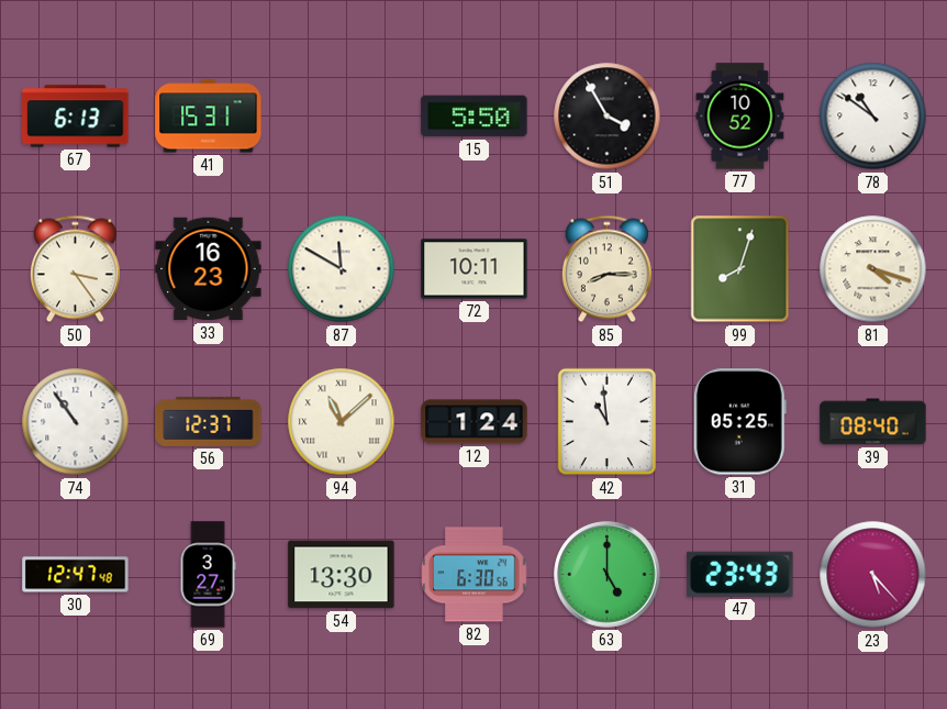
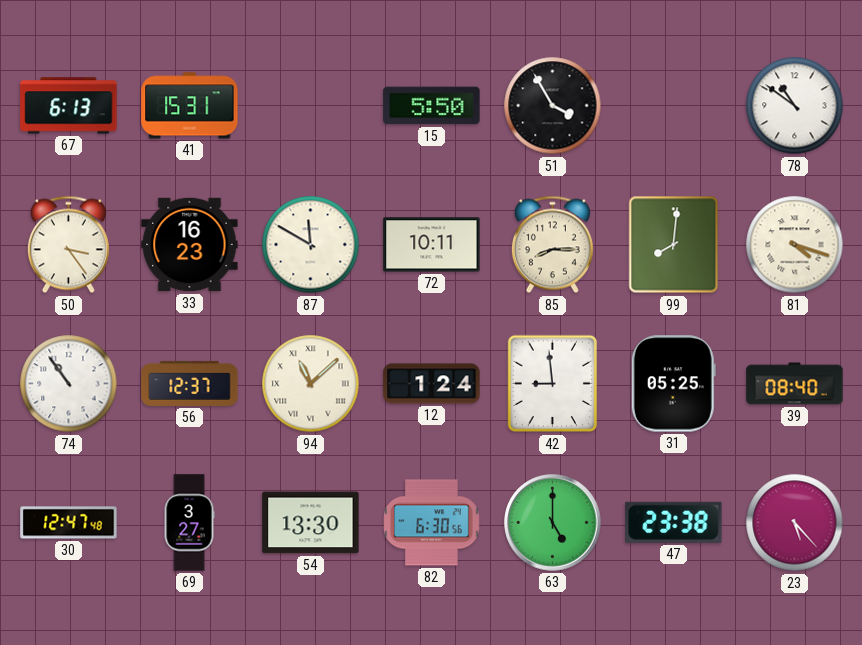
77: 10:52 -> none (740, 117)
99: 8:03 -> 8:01 (674, 245)
42: 10:59 -> 8:59 (552, 384)
47: 23:43 -> 23:38 (674, 522)
